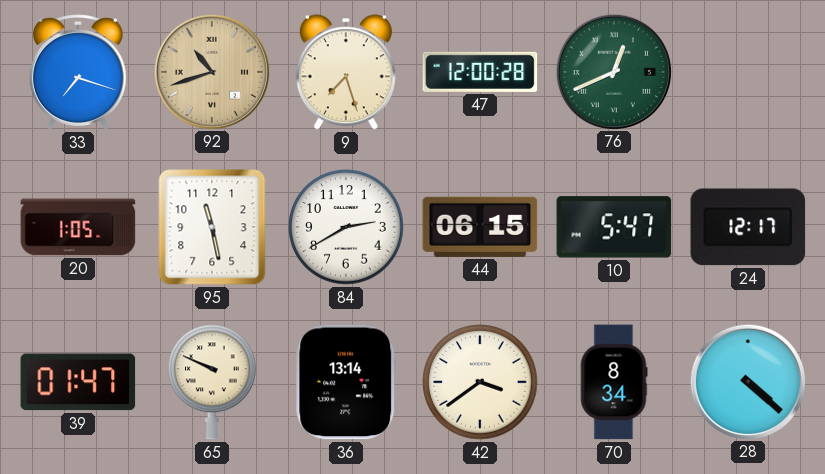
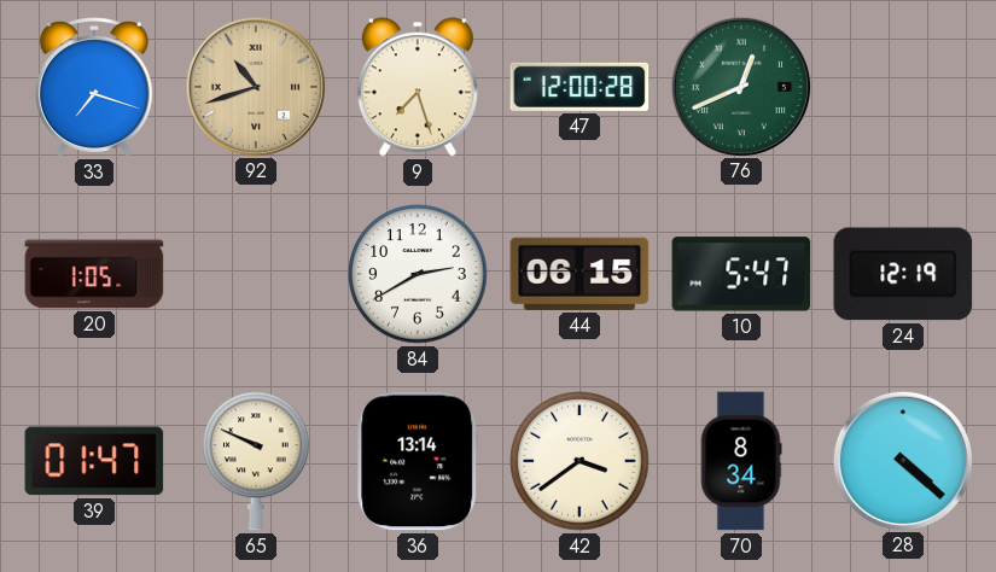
95: 11:28 -> none (212, 227)
24: 12:17 -> 12:19 (903, 274)
